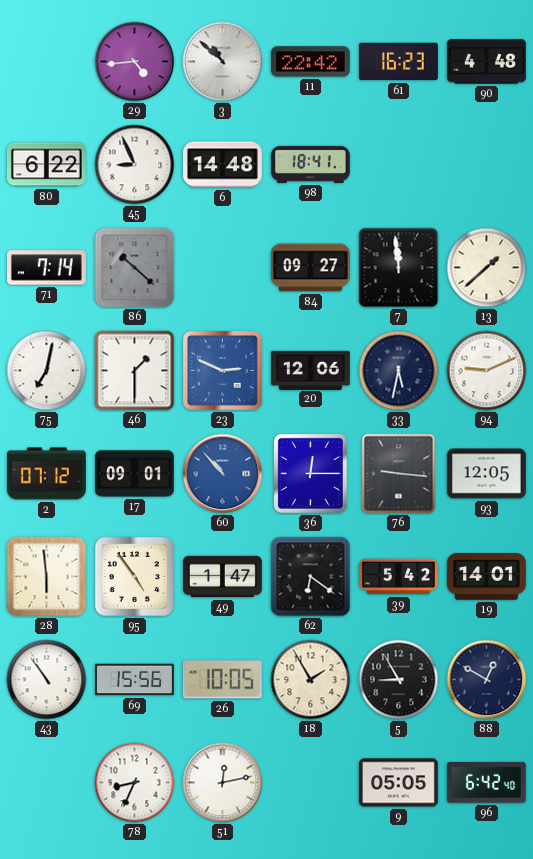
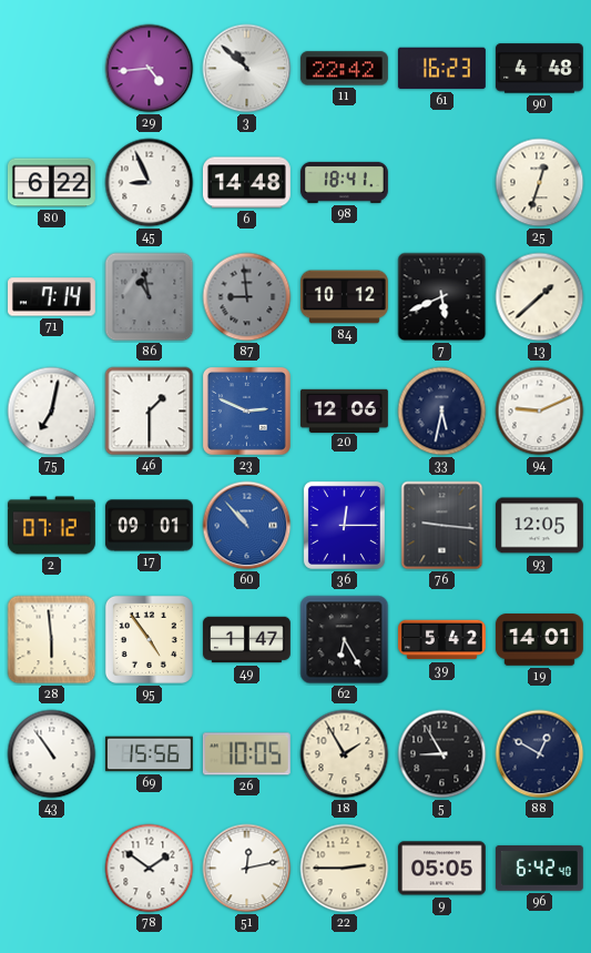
25: none -> 12:33 (540, 183)
86: 10:22 -> 10:58 (150, 297)
87: none -> 8:59 (247, 297)
84: 09:27 -> 10:12 (344, 297)
7: 11:59 -> 5:41 (442, 297)
62: 6:21 -> 6:25 (345, 640)
78: 8:34 -> 1:51 (150, 869)
22: none -> 2:45 (345, 869)
